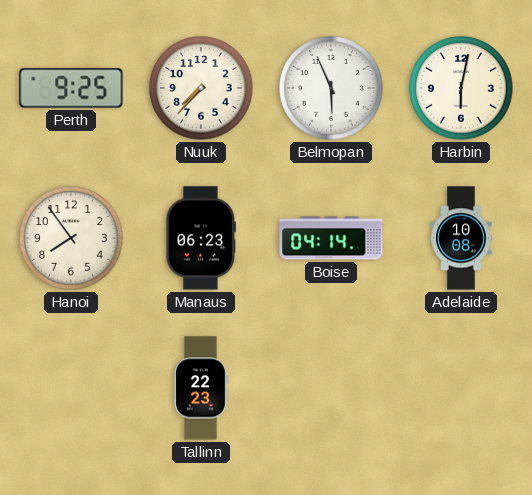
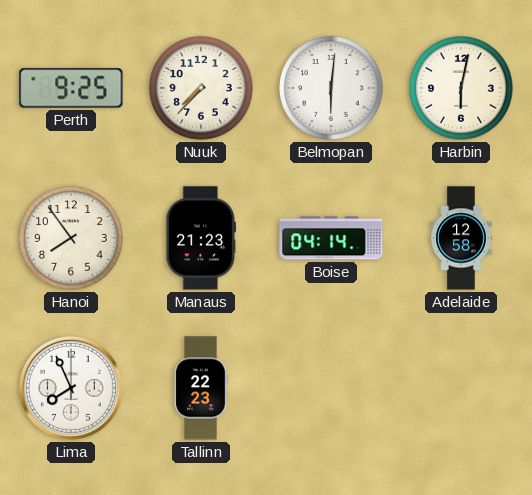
Belmopan: 5:56 -> 6:01 (331, 88)
Manaus: 06:23 -> 21:23 (200, 238)
Adelaide: 10:08 -> 12:58 (461, 238)
Lima: none -> 7:56 (71, 388)
